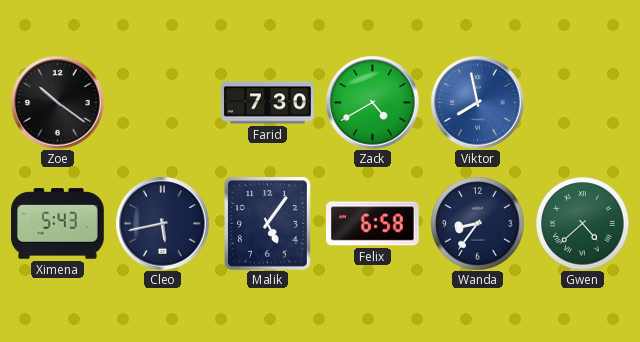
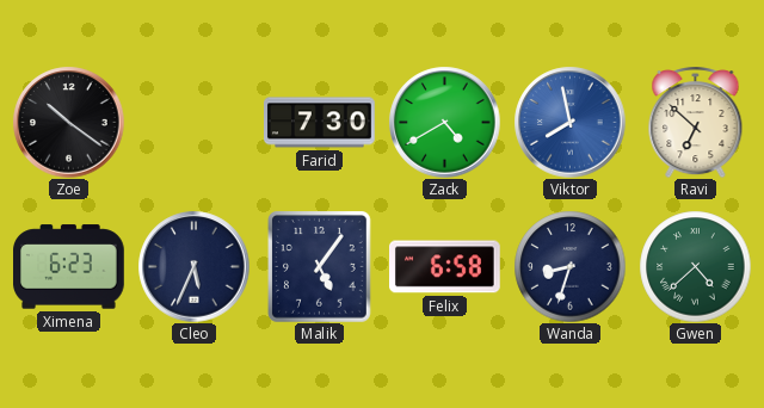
Ravi: none -> 6:52 (696, 123)
Ximena: 5:43 -> 6:23 (69, 267)
Cleo: 5:43 -> 5:34 (193, 266)
Wanda: 8:36 -> 8:33 (569, 266)
